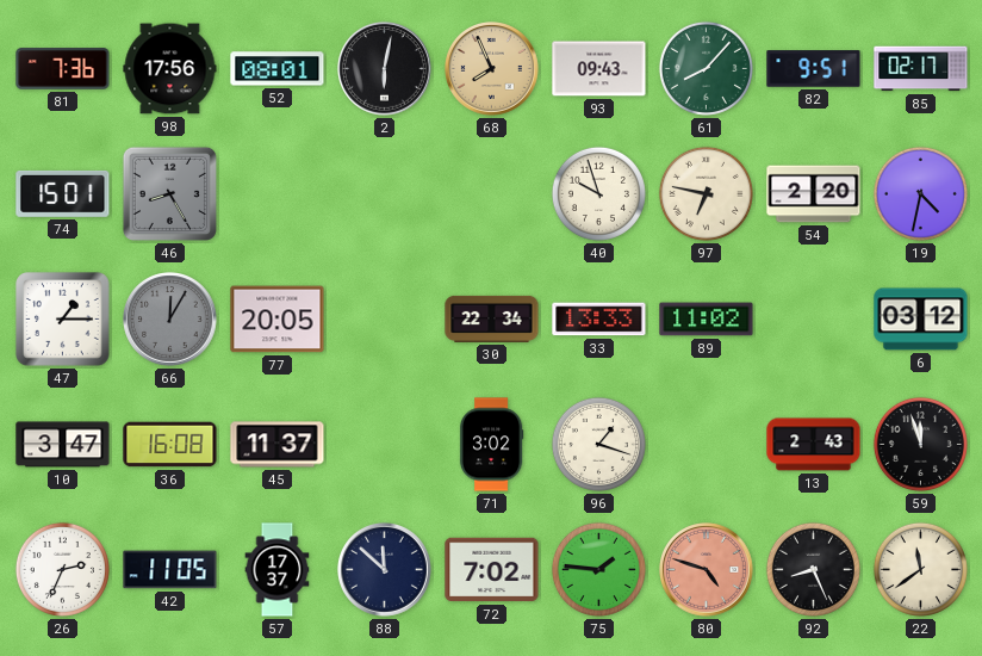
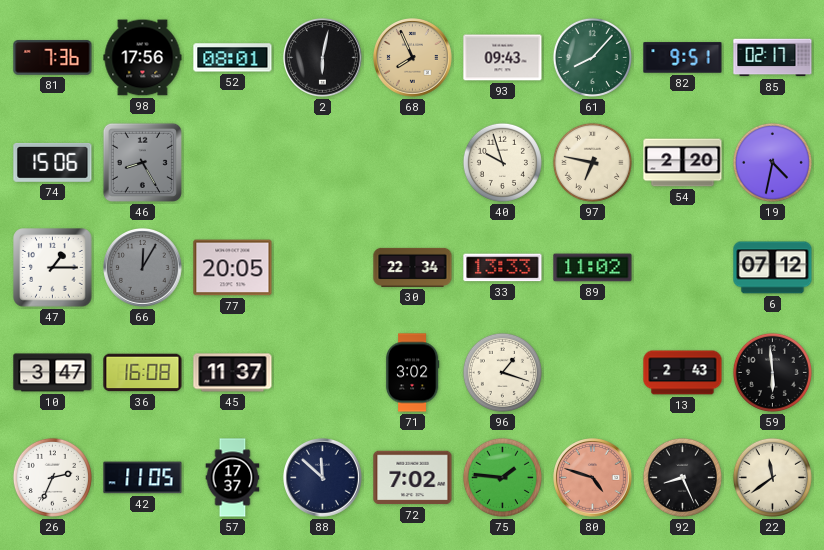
74: 15:01 -> 15:06 (53, 162)
6: 03:12 -> 07:12 (773, 268)
59: 11:57 -> 5:59 (772, 372)
